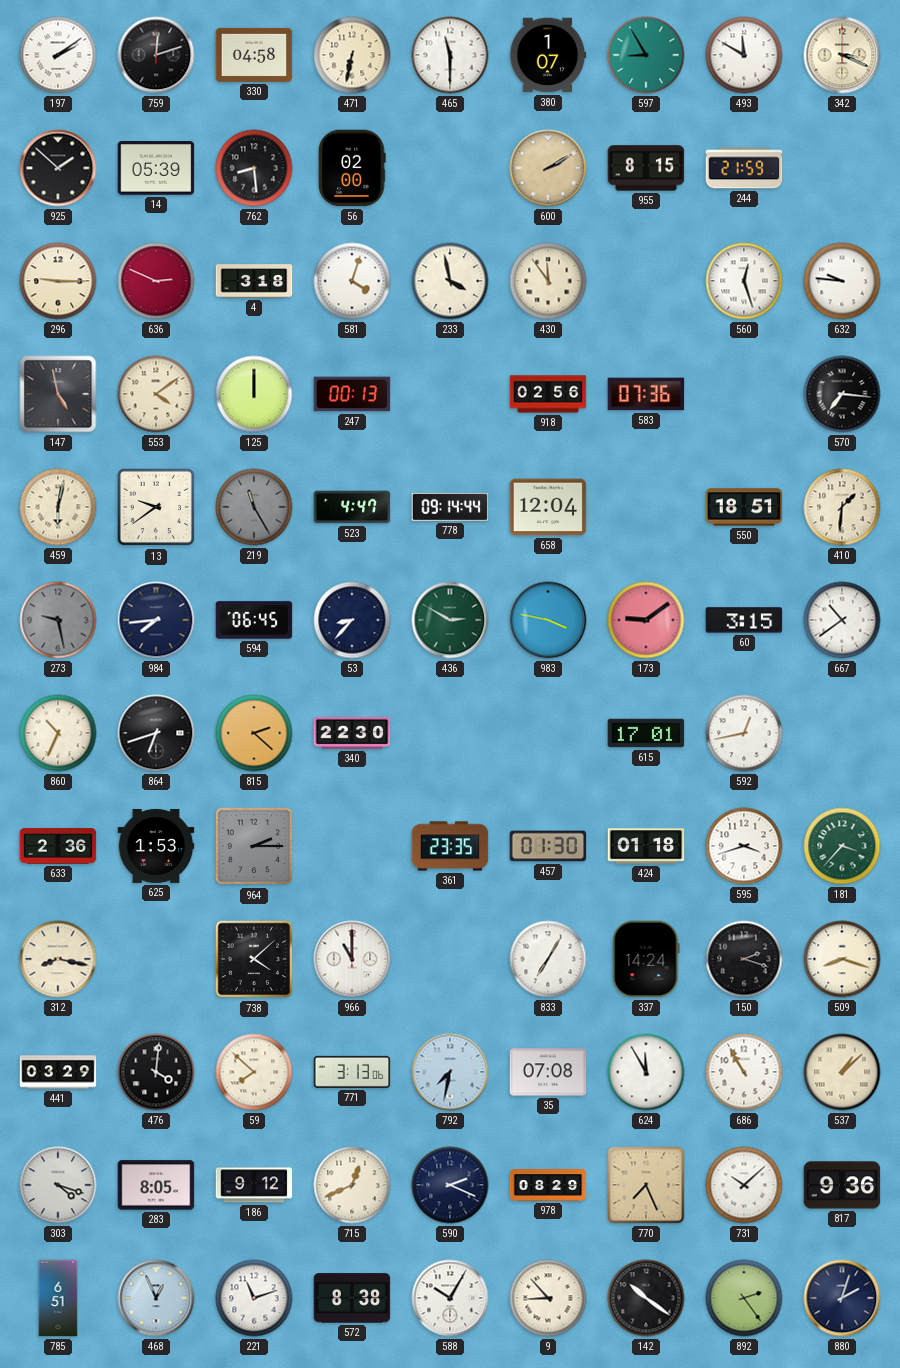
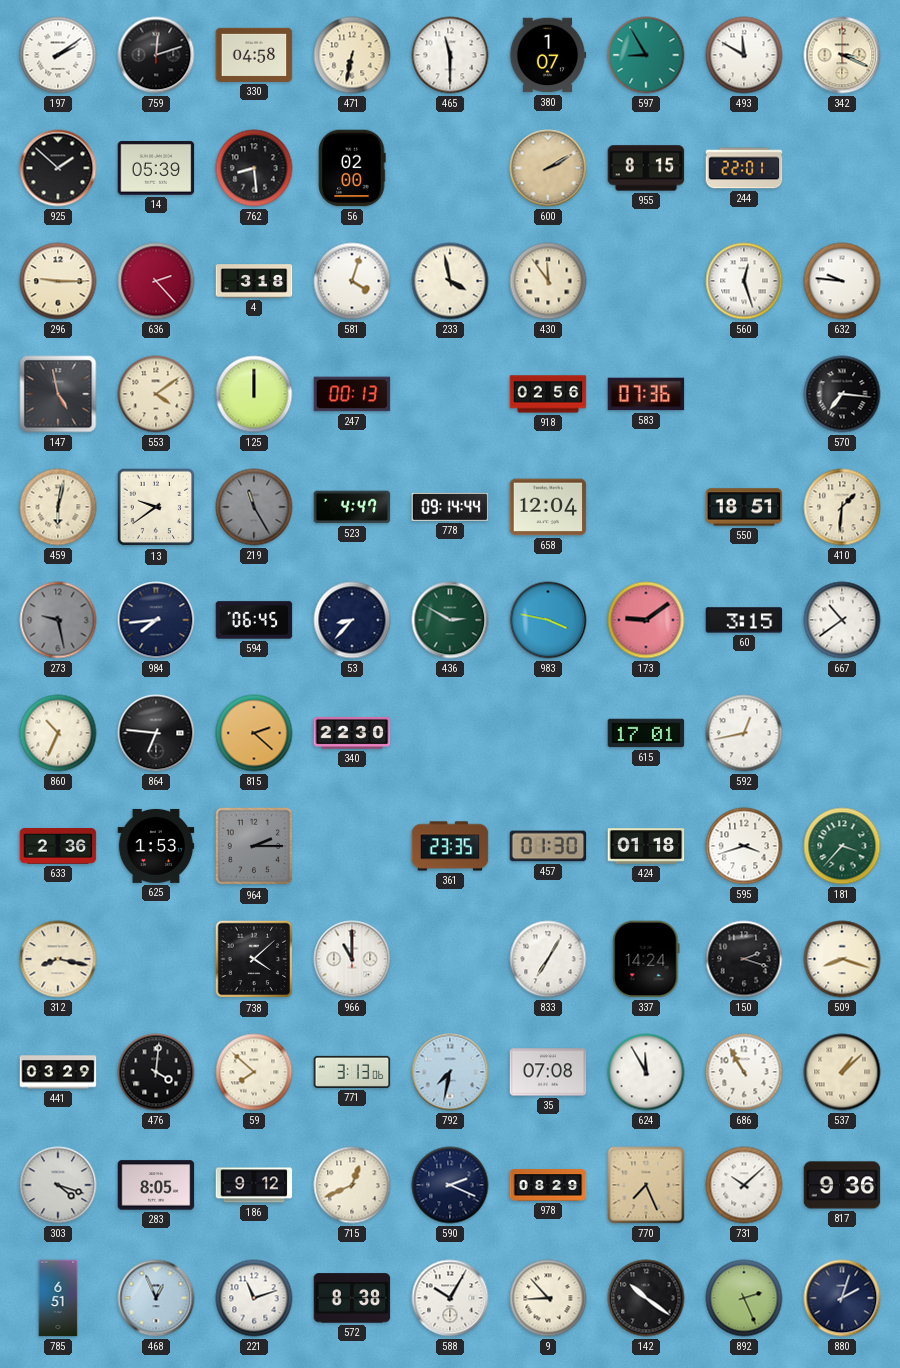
244: 21:59 -> 22:01 (744, 168)
636: 2:49 -> 2:23 (156, 281)
864: 6:42 -> 6:46 (156, 733)
892: 2:24 -> 2:26 (744, 1298)
